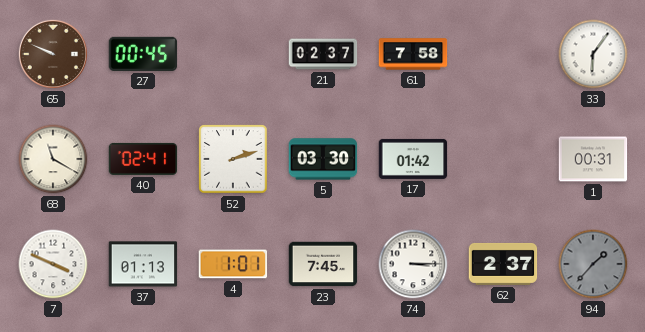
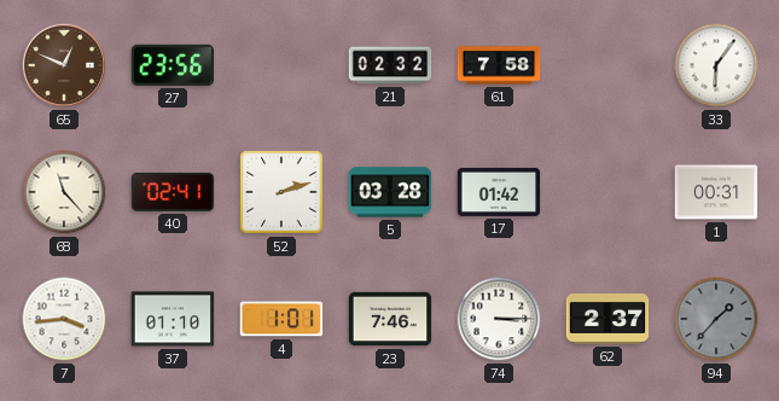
65: 9:49 -> 12:49 (64, 65)
27: 00:45 -> 23:56 (173, 65)
21: 02:37 -> 02:32 (390, 65)
68: 11:20 -> 11:23 (64, 192)
5: 03:30 -> 03:28 (390, 192)
7: 3:49 -> 3:44 (64, 319)
37: 01:13 -> 01:10 (173, 319)
23: 7:45 -> 7:46 (390, 319)
